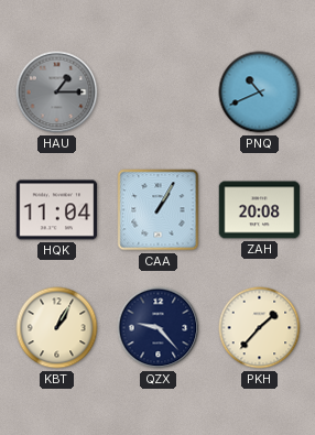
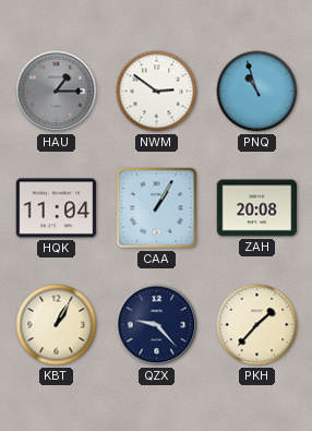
NWM: none -> 2:51 (157, 92)
PNQ: 10:41 -> 10:57 (257, 92)
